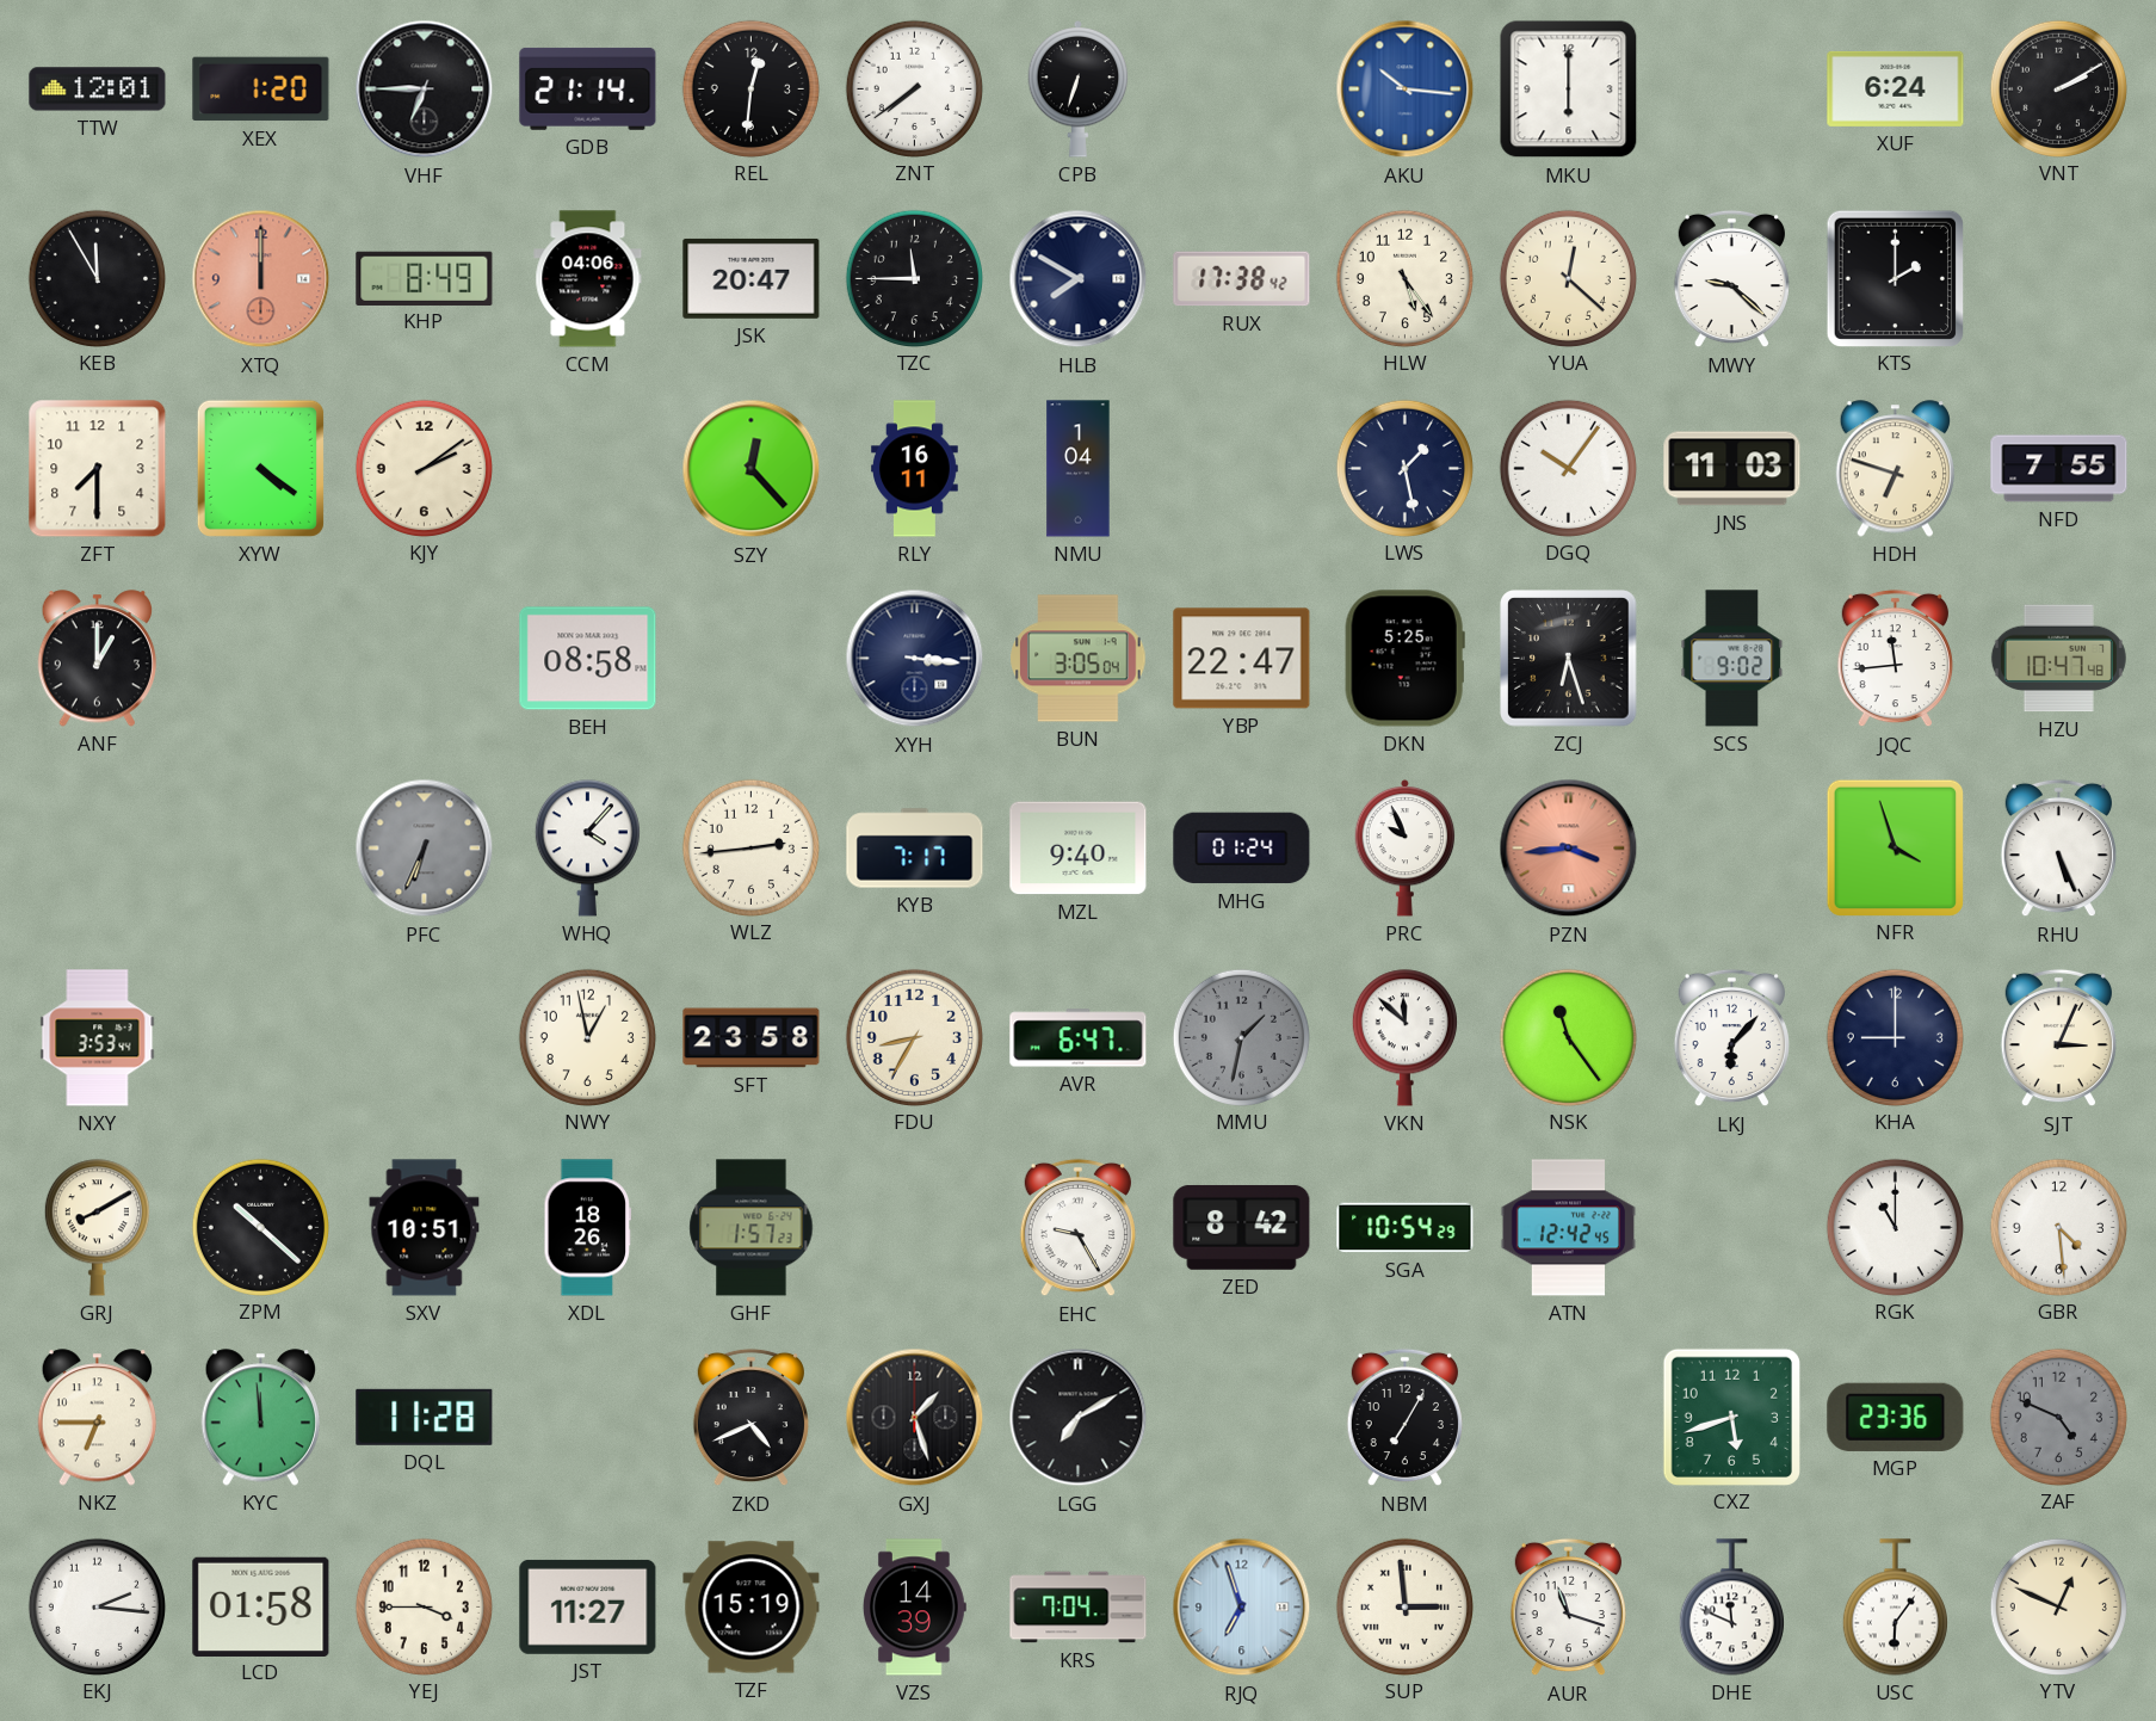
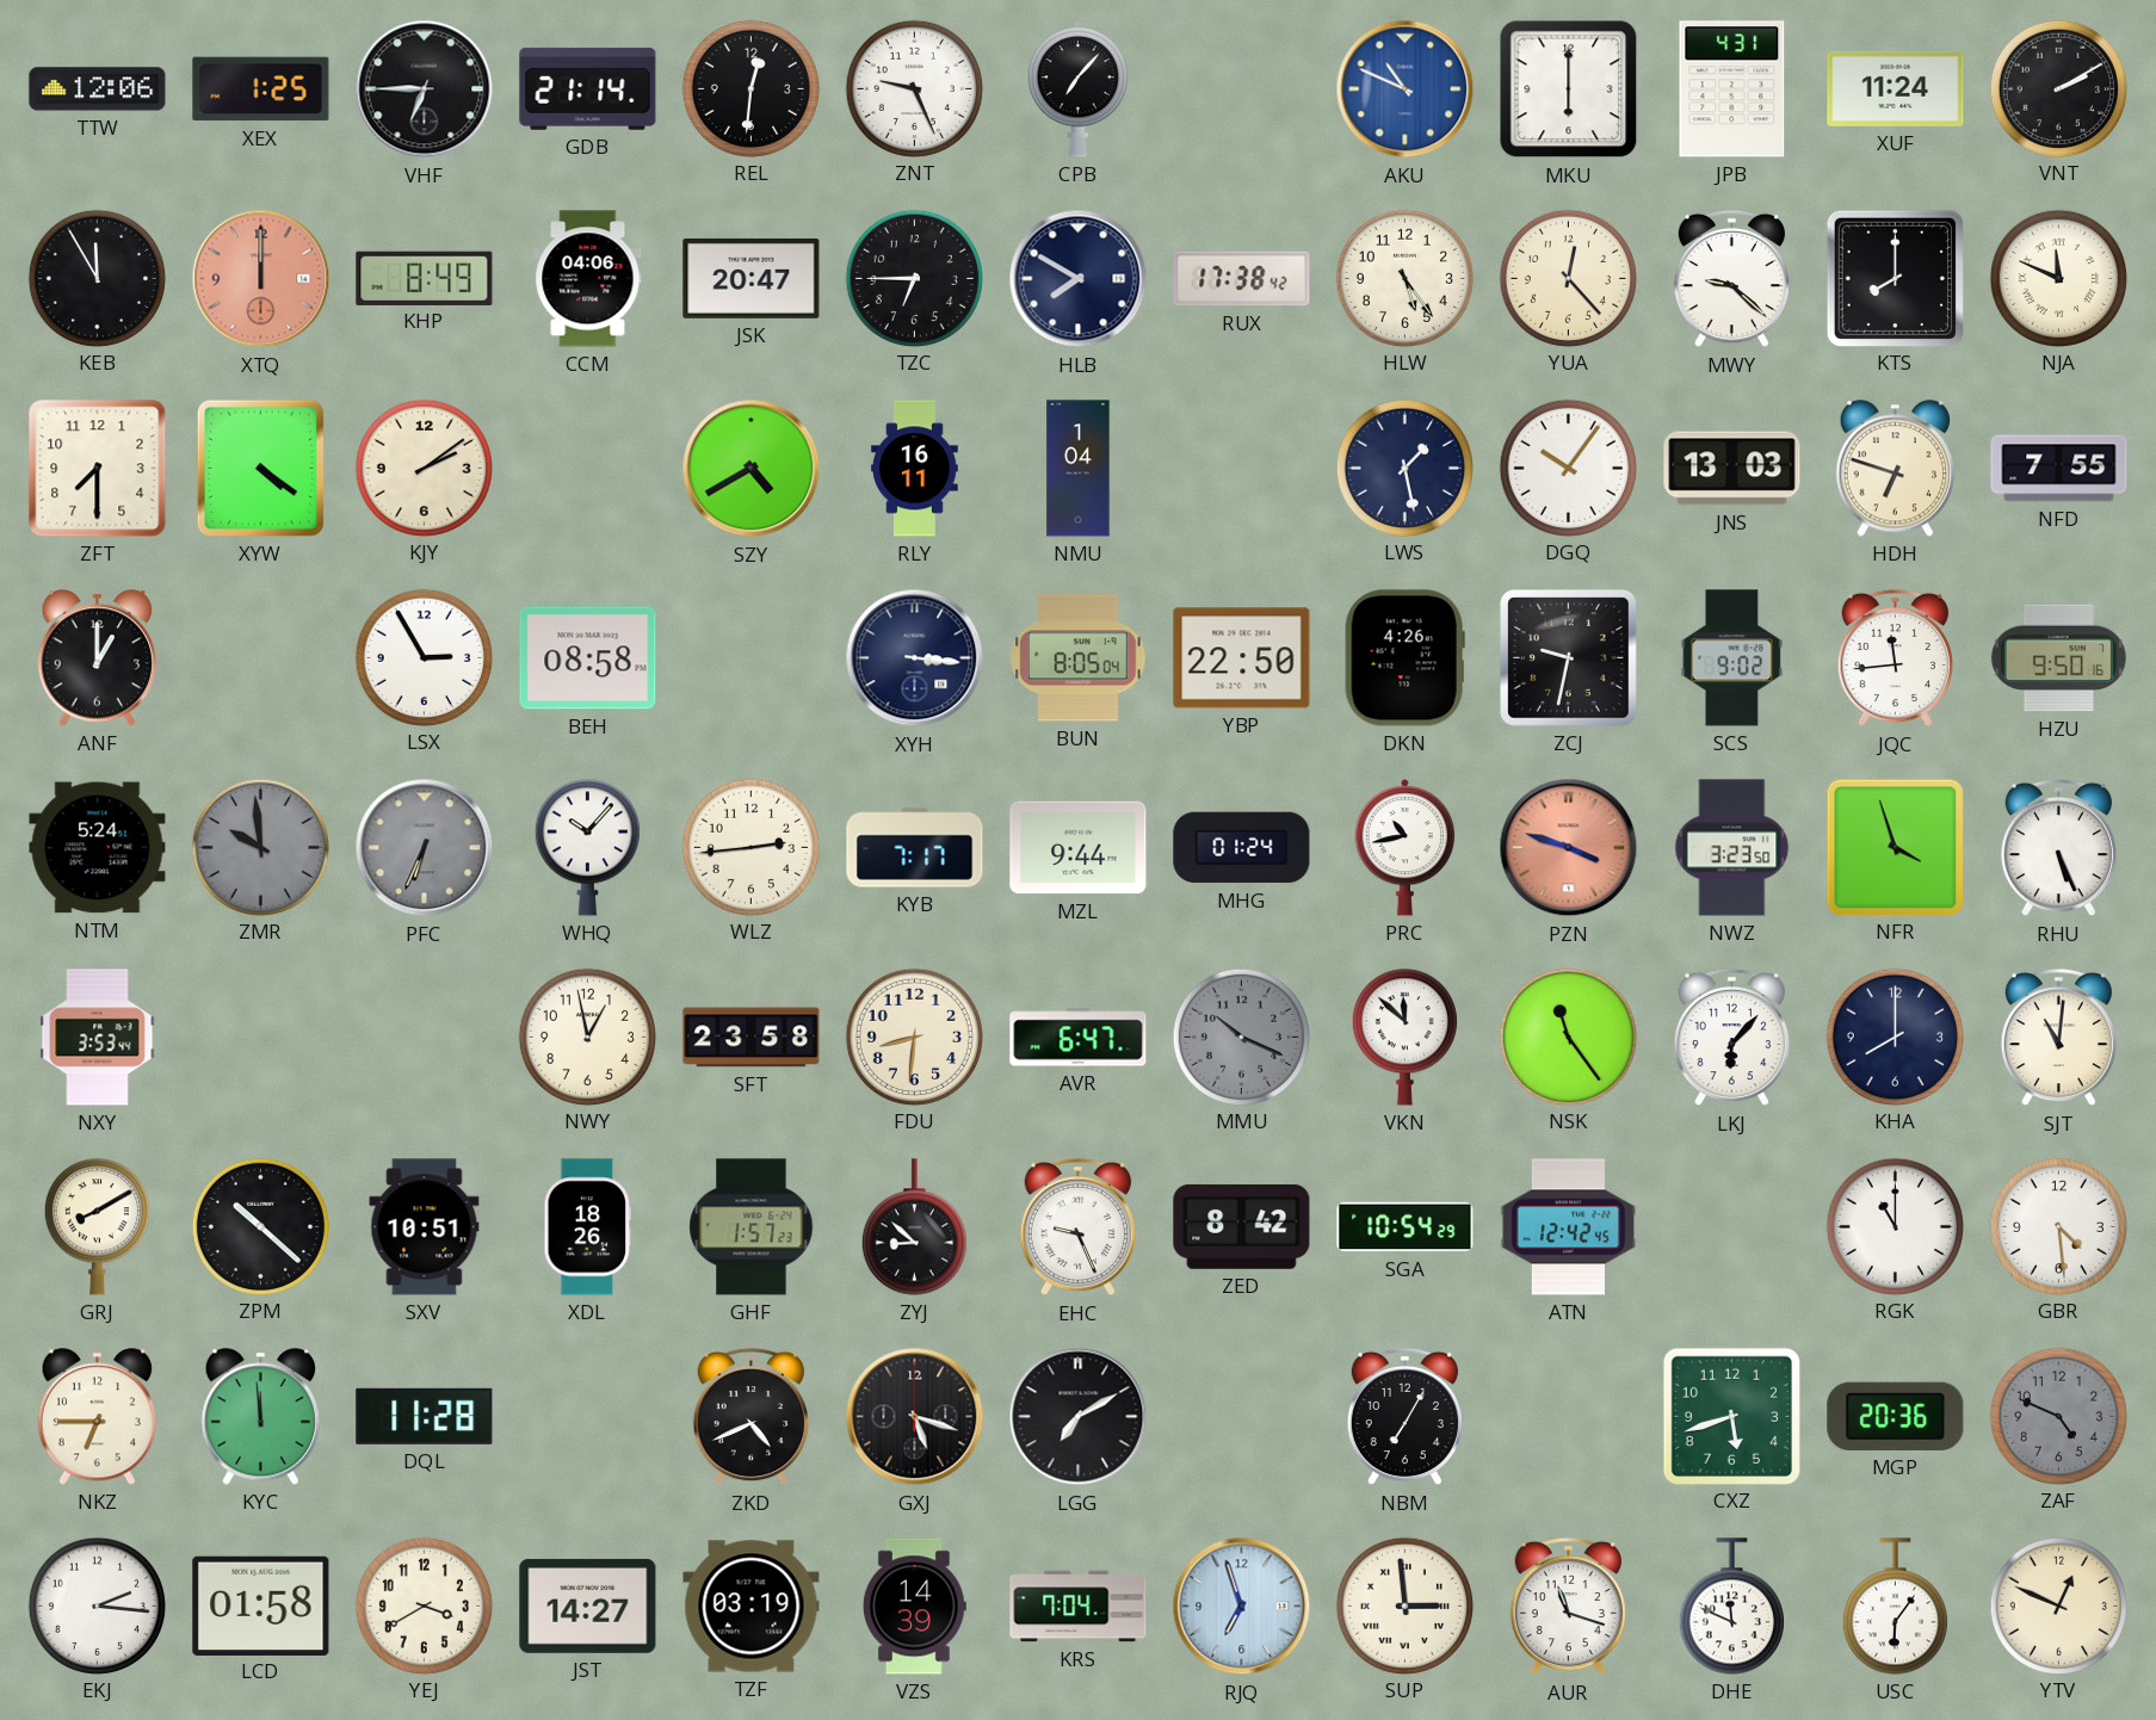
TTW: 12:01 -> 12:06 (98, 89)
XEX: 1:20 -> 1:25 (261, 89)
ZNT: 7:39 -> 9:26 (914, 88)
CPB: 6:33 -> 7:07 (1079, 88)
AKU: 10:16 -> 10:49 (1406, 89)
JPB: none -> 4:31 (1732, 89)
XUF: 6:24 -> 11:24 (1896, 88)
TZC: 11:45 -> 6:45 (914, 278)
YUA: 12:22 -> 12:23 (1568, 278)
KTS: 2:00 -> 8:00 (1895, 278)
NJA: none -> 11:49 (2058, 278)
SZY: 12:23 -> 4:40 (752, 469)
JNS: 11:03 -> 13:03 (1732, 469)
LSX: none -> 2:55 (424, 657)
BUN: 3:05 -> 8:05 (1079, 658)
YBP: 22:47 -> 22:50 (1242, 658)
DKN: 5:25 -> 4:26 (1404, 658)
ZCJ: 6:27 -> 9:32 (1569, 658)
HZU: 10:47 -> 9:50 (2058, 658)
NTM: none -> 5:24 (98, 848)
ZMR: none -> 9:59 (260, 847)
WHQ: 4:07 -> 10:07 (587, 848)
MZL: 9:40 -> 9:44 (1079, 848)
PRC: 9:56 -> 10:43 (1406, 847)
PZN: 3:44 -> 3:48 (1569, 848)
NWZ: none -> 3:23 (1732, 848)
FDU: 8:35 -> 8:31 (914, 1037)
MMU: 1:32 -> 10:19 (1241, 1037)
KHA: 9:00 -> 8:00 (1895, 1037)
SJT: 3:04 -> 11:01 (2058, 1038)
ZYJ: none -> 8:52 (914, 1227)
EHC: 9:25 -> 9:26 (1077, 1227)
GXJ: 1:27 -> 5:18 (915, 1417)
MGP: 23:36 -> 20:36 (1896, 1416)
YEJ: 3:45 -> 3:40 (424, 1605)
JST: 11:27 -> 14:27 (588, 1605)
TZF: 15:19 -> 03:19 (752, 1607)
